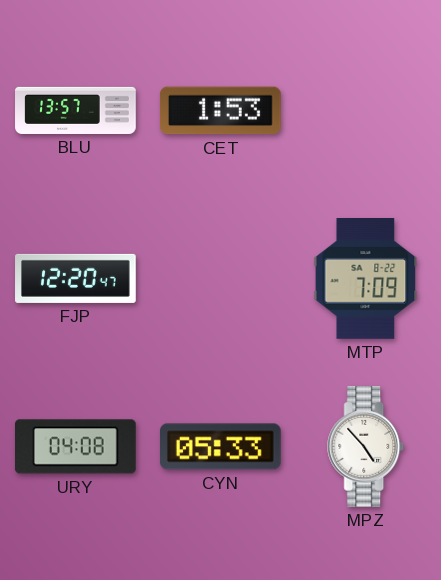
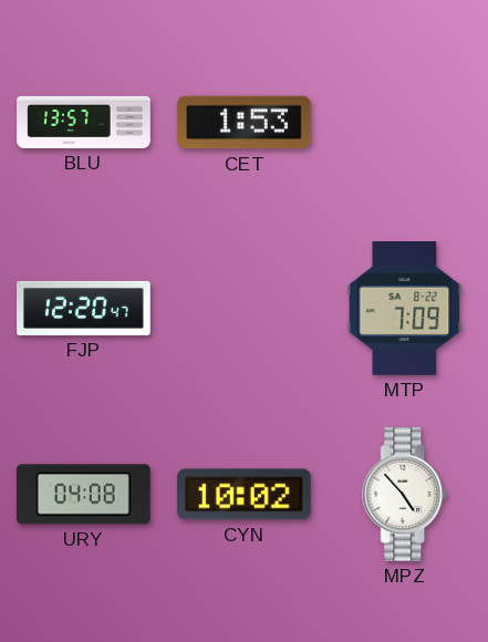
CYN: 05:33 -> 10:02 (243, 495)
